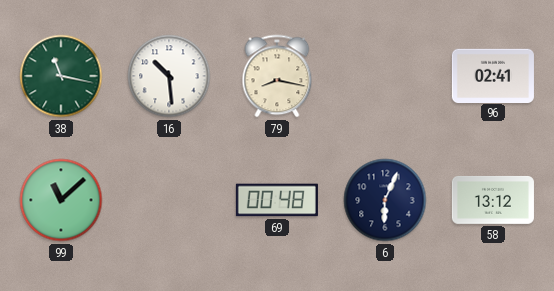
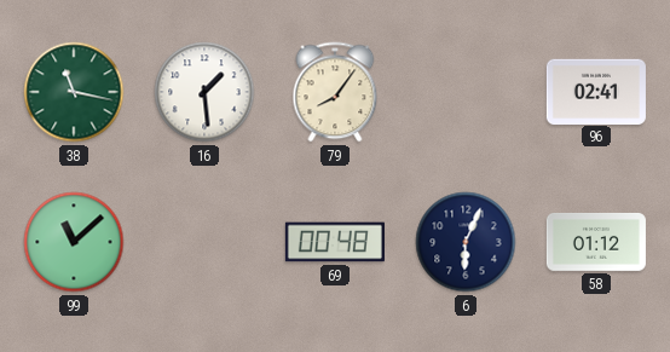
16: 10:29 -> 1:29 (204, 92)
79: 8:17 -> 8:06 (335, 92)
58: 13:12 -> 01:12 (596, 242)
